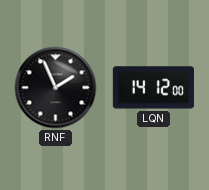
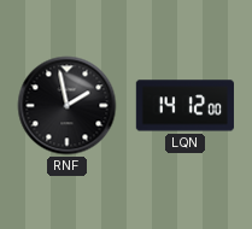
RNF: 1:56 -> 1:58 (68, 106)
